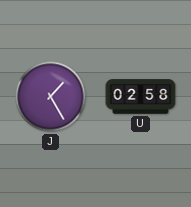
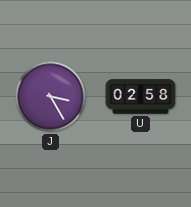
J: 1:25 -> 3:25 (51, 97)
